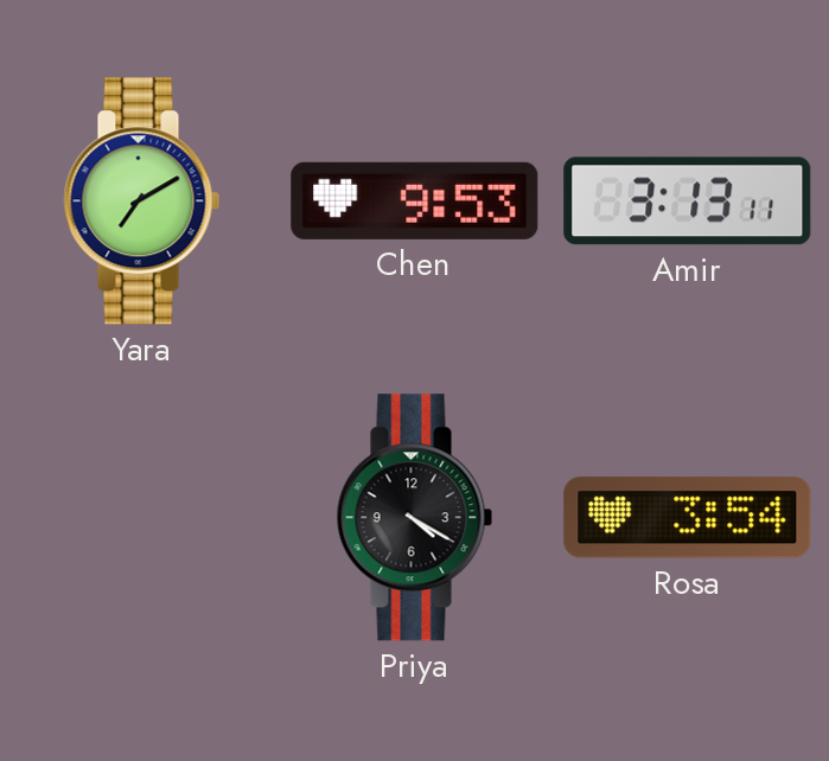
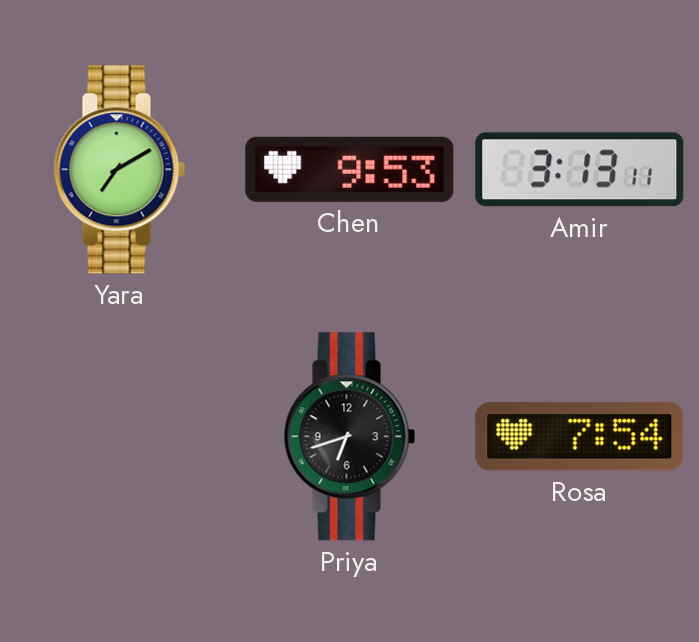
Priya: 4:20 -> 6:42 (350, 437)
Rosa: 3:54 -> 7:54 (580, 437)
